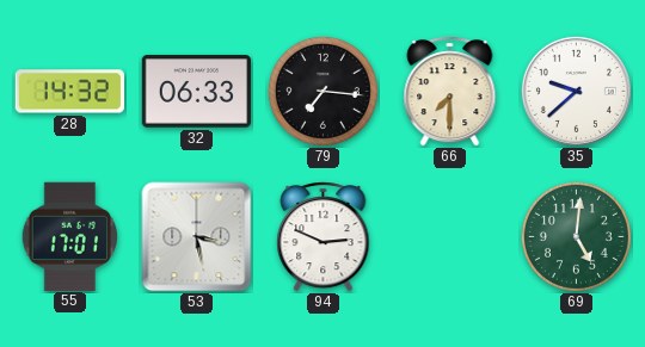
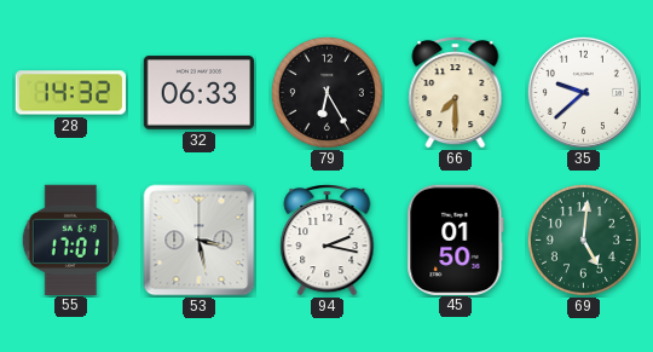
79: 7:16 -> 6:25 (326, 92)
94: 2:49 -> 2:17 (328, 241)
45: none -> 01:50 (456, 240)
